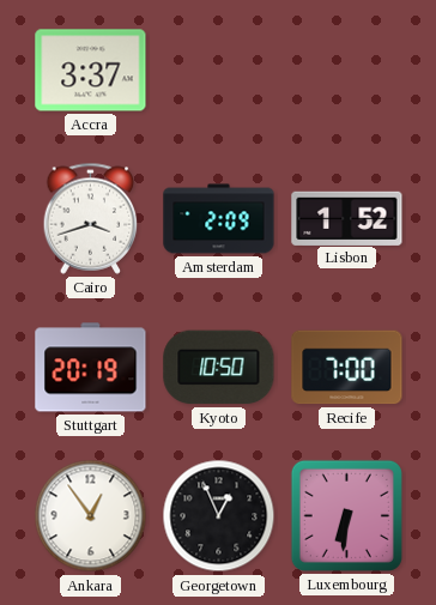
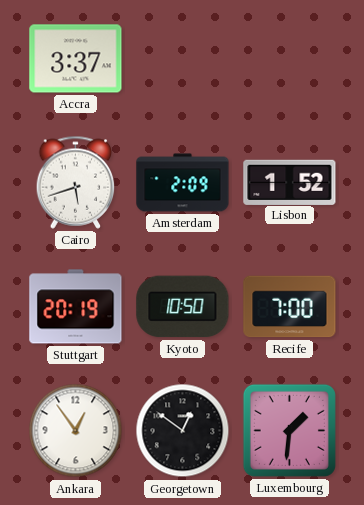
Cairo: 3:42 -> 5:42 (76, 182)
Georgetown: 12:56 -> 12:51 (183, 431)
Luxembourg: 6:31 -> 1:31 (289, 430)
